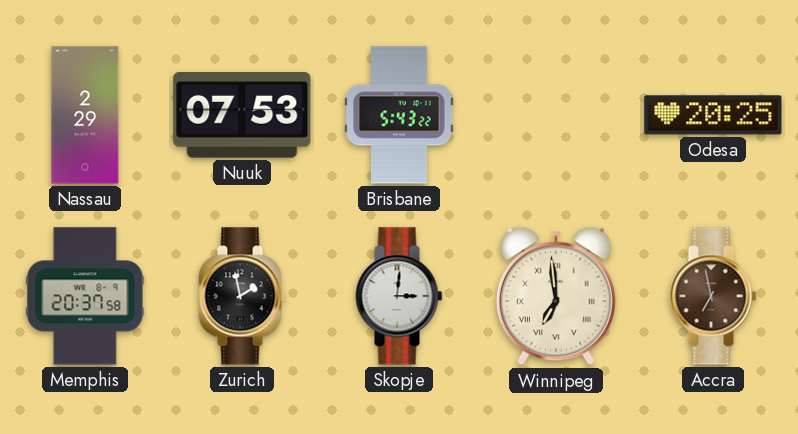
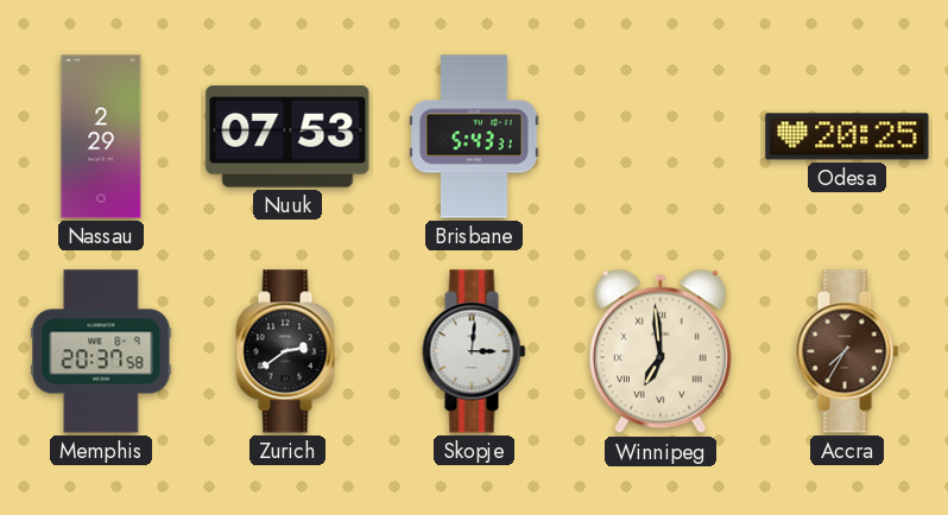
Brisbane: 5:43:22 -> 5:43:31 (474, 136)
Zurich: 1:58 -> 2:39 (287, 351)
Accra: 6:58 -> 7:35 (847, 351)
